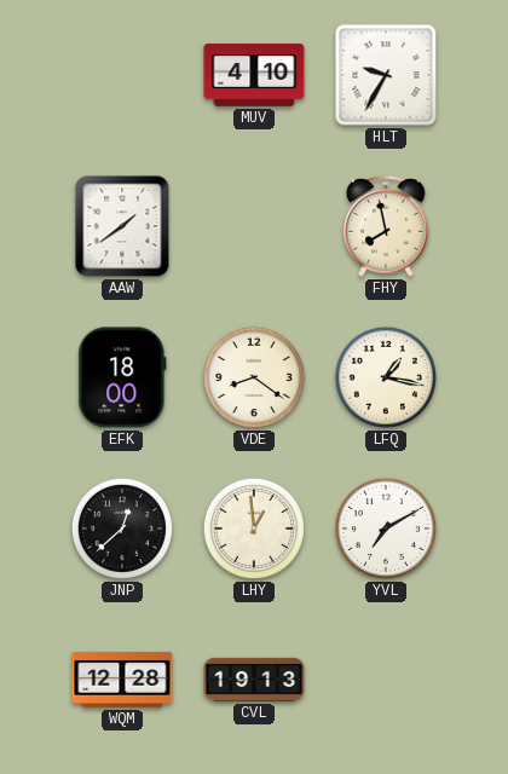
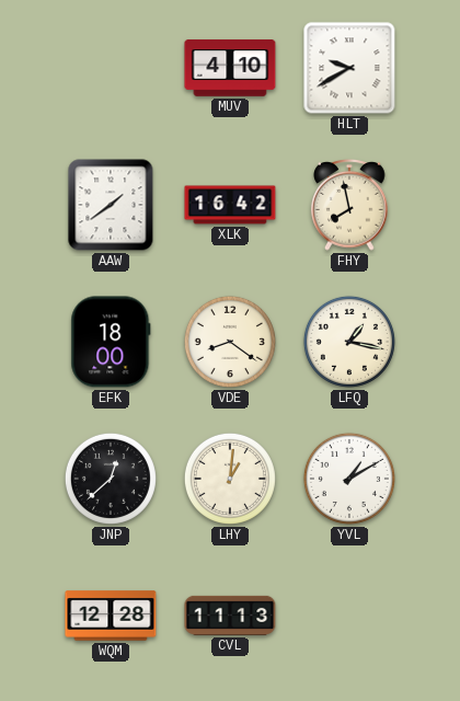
HLT: 9:35 -> 9:40 (349, 68)
XLK: none -> 16:42 (230, 205)
LHY: 12:59 -> 1:01 (230, 479)
YVL: 7:10 -> 1:10 (349, 479)
CVL: 19:13 -> 11:13 (230, 616)
